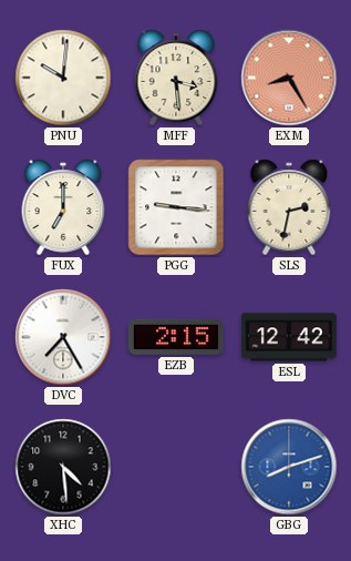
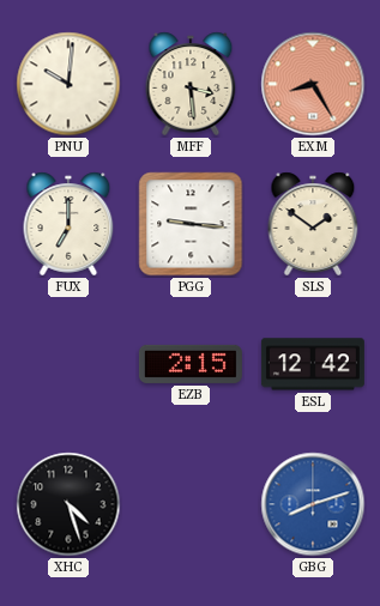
SLS: 2:32 -> 1:51 (313, 224)
DVC: 7:25 -> none (63, 337)
XHC: 4:29 -> 4:27 (68, 504)
